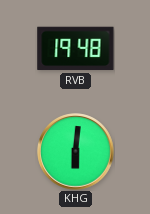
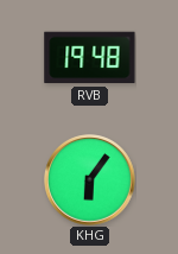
KHG: 6:01 -> 6:06 (90, 180)
